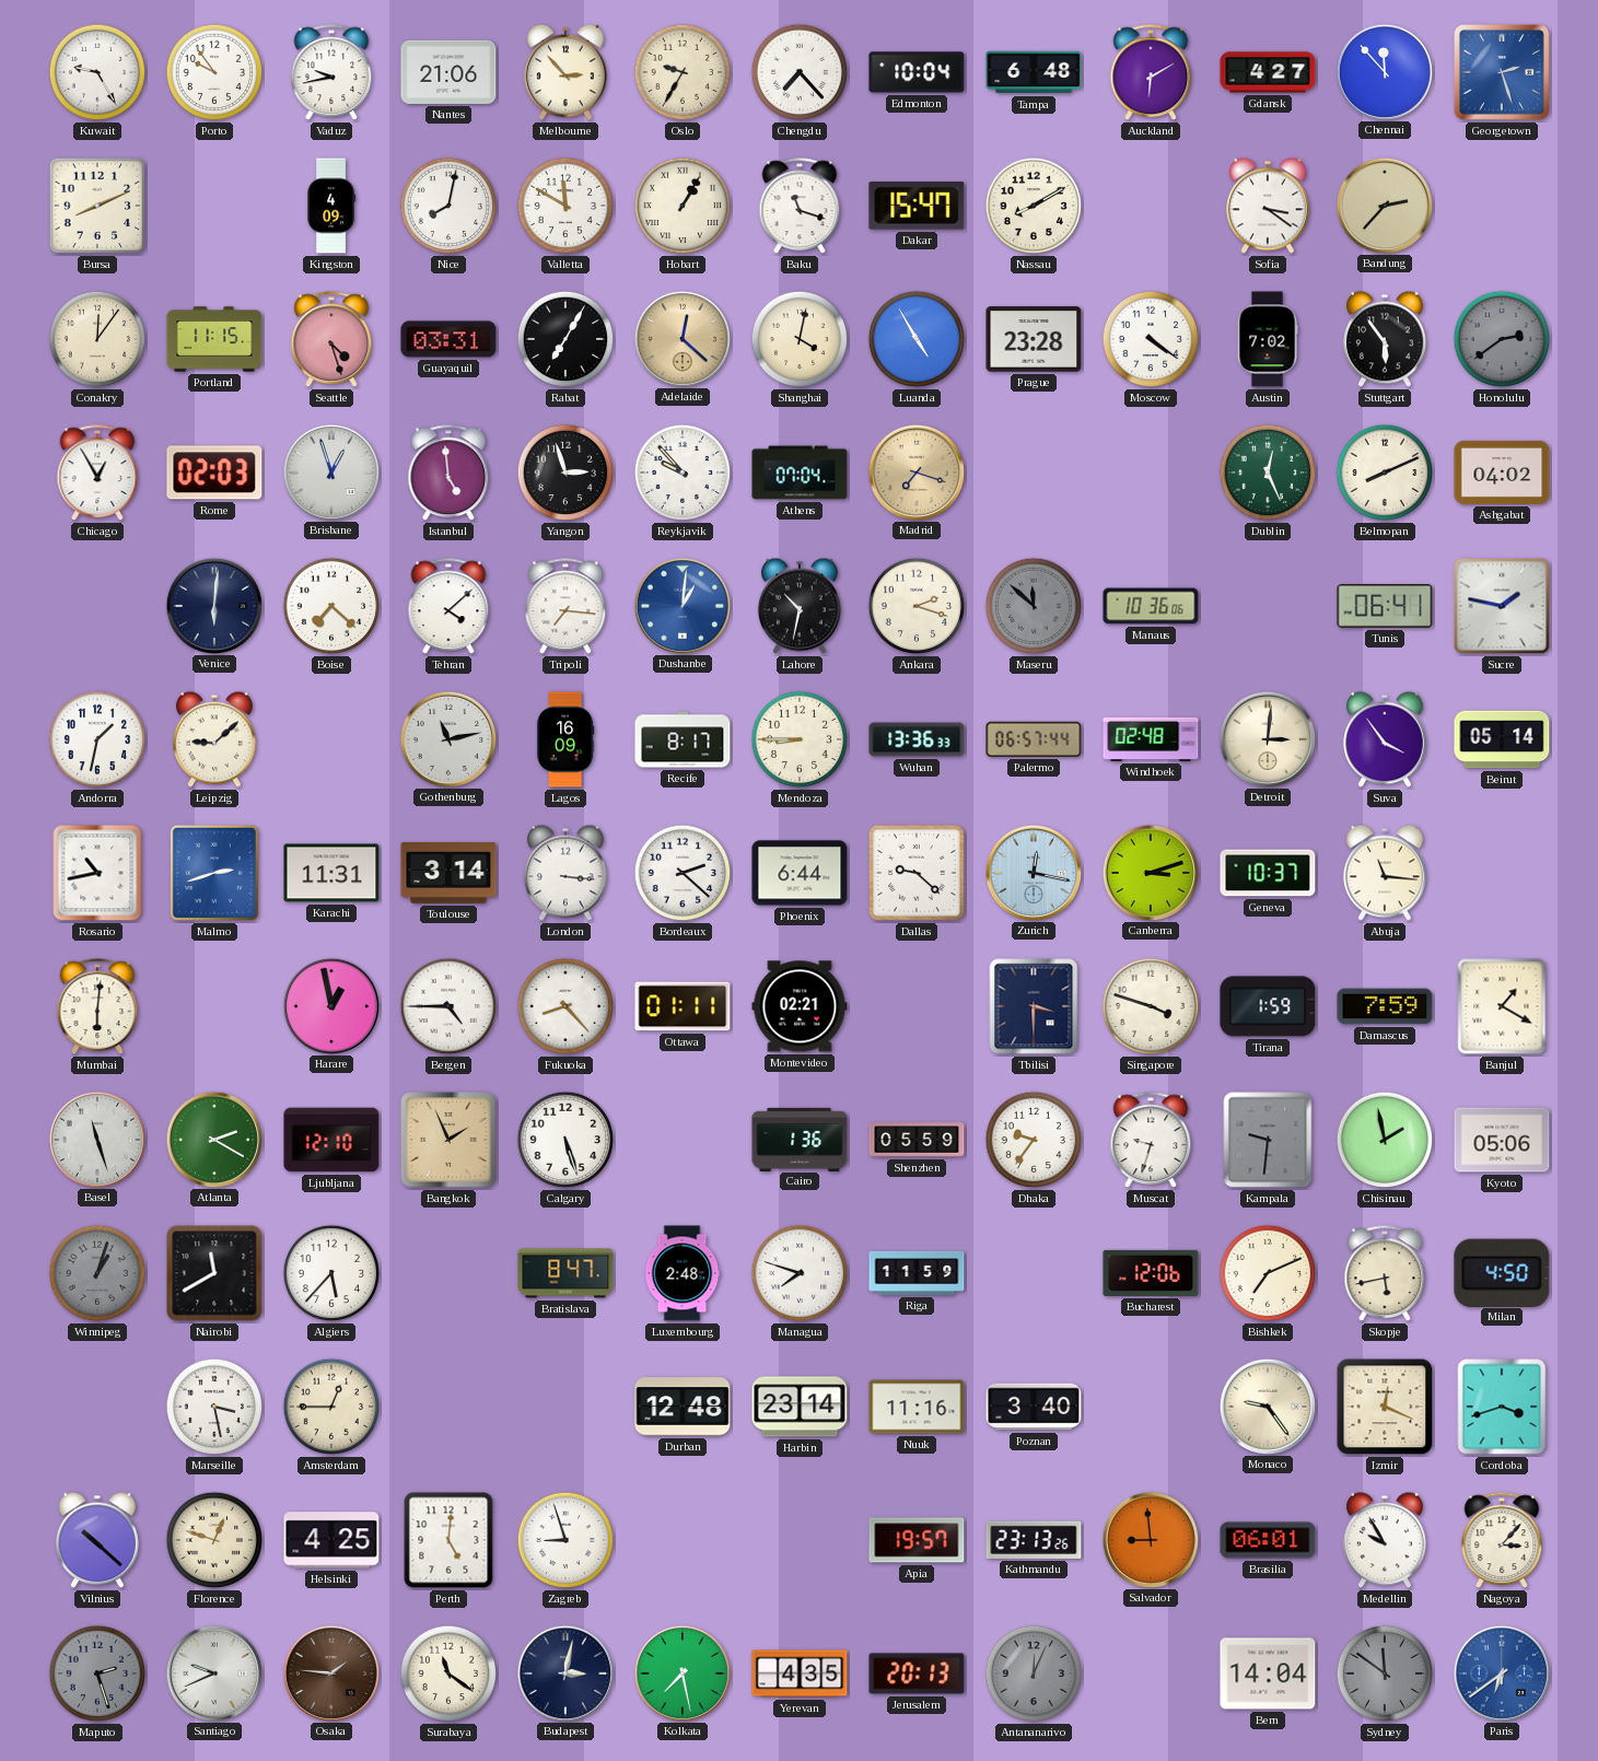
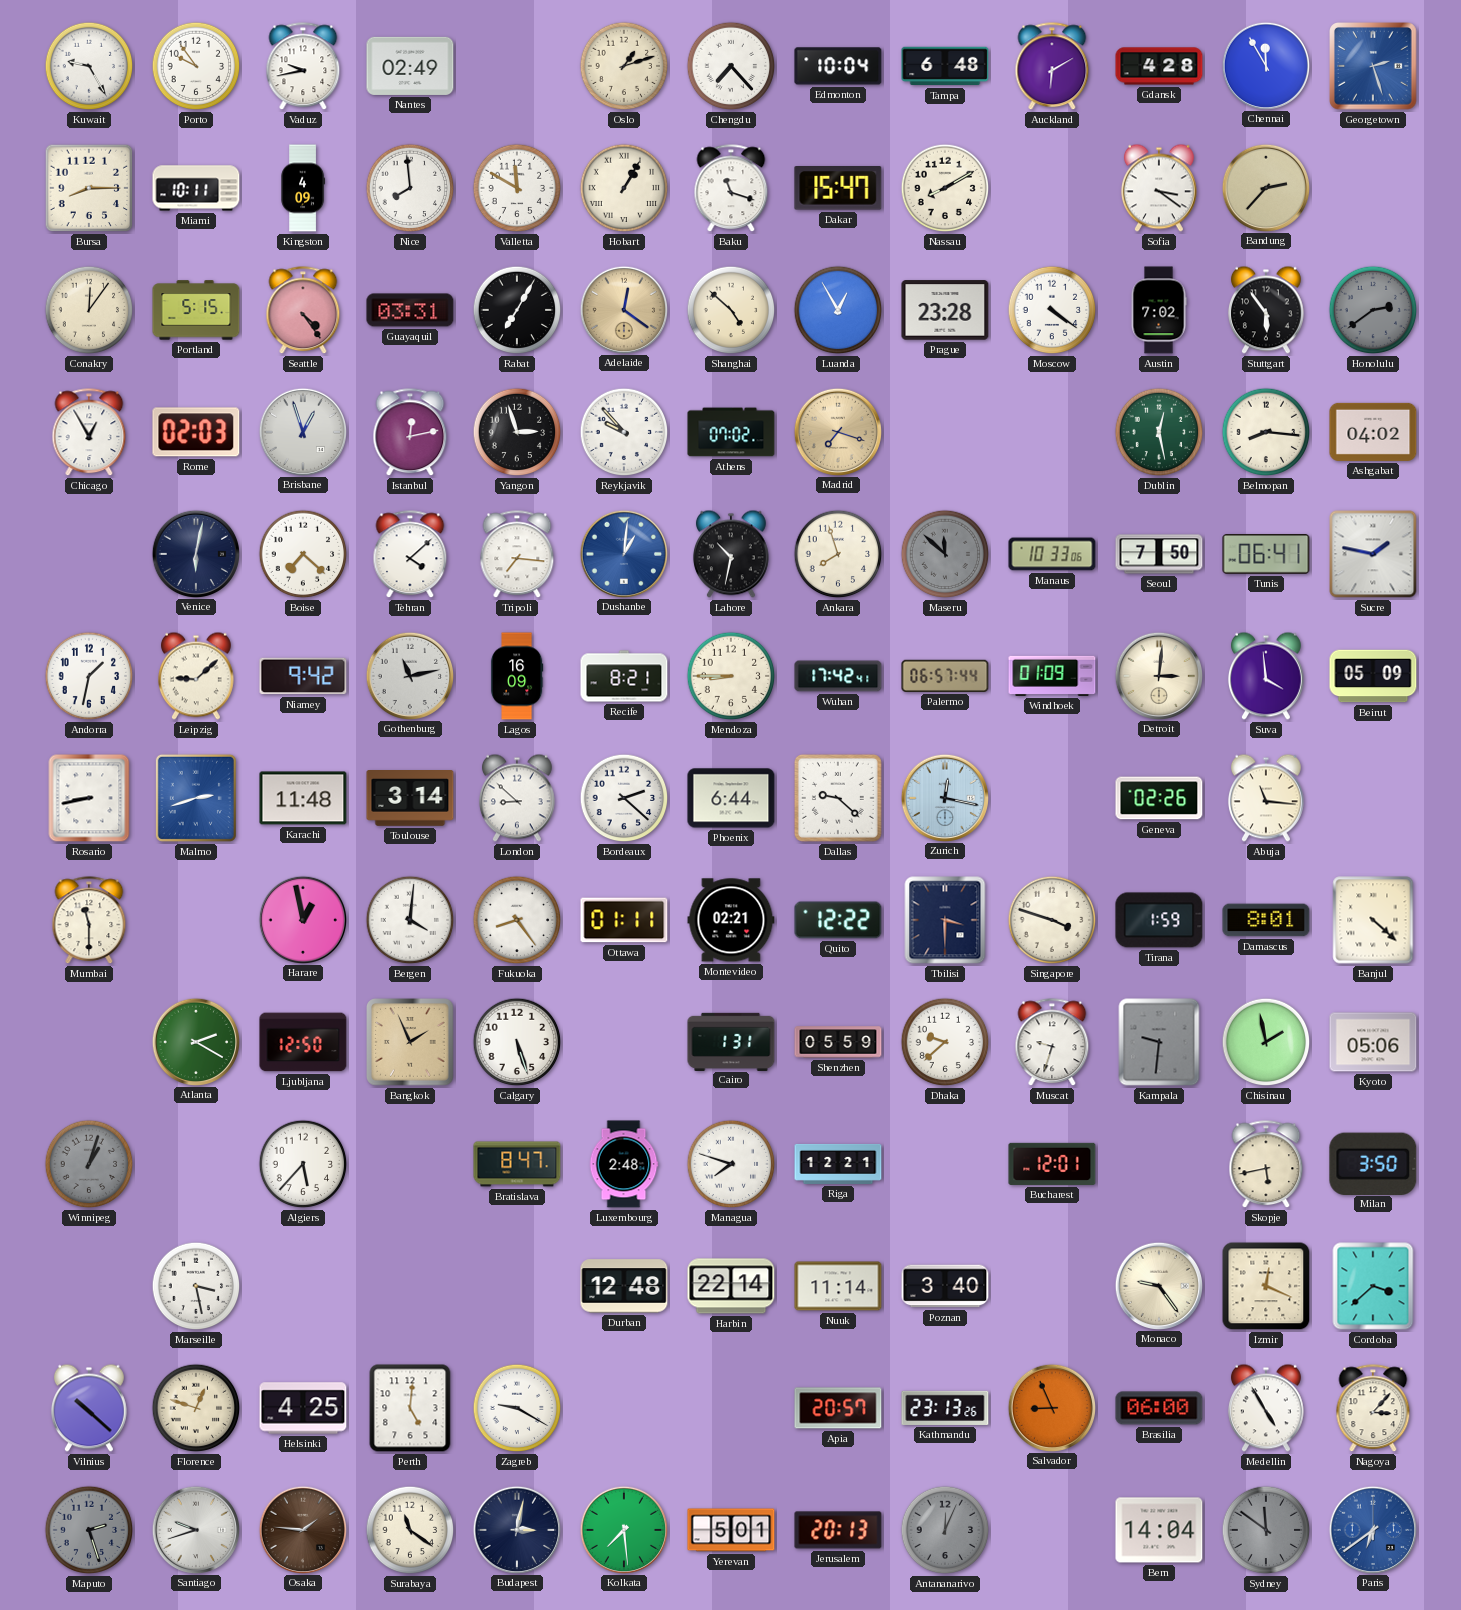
Nantes: 21:06 -> 02:49 (410, 66)
Melbourne: 2:53 -> none (565, 72)
Oslo: 9:35 -> 1:12 (624, 66)
Gdansk: 4:27 -> 4:28 (1159, 66)
Chennai: 11:53 -> 11:55 (1265, 65)
Bursa: 8:11 -> 8:15 (89, 188)
Miami: none -> 10:11 (196, 188)
Nice: 8:02 -> 7:59 (410, 188)
Portland: 11:15 -> 5:15 (196, 310)
Seattle: 4:27 -> 4:24 (303, 311)
Adelaide: 12:22 -> 12:21 (623, 309)
Shanghai: 4:02 -> 4:52 (731, 310)
Luanda: 4:55 -> 12:55 (838, 310)
Istanbul: 4:59 -> 12:13 (410, 433)
Athens: 07:04 -> 07:02 (731, 432)
Dublin: 12:26 -> 12:28 (1159, 432)
Belmopan: 8:11 -> 8:16 (1266, 432)
Venice: 6:01 -> 6:02 (195, 553)
Ankara: 2:18 -> 7:57 (838, 554)
Manaus: 10:36 -> 10:33 (1052, 554)
Seoul: none -> 7:50 (1159, 554)
Niamey: none -> 9:42 (303, 676)
Recife: 8:17 -> 8:21 (624, 676)
Wuhan: 13:36 -> 17:42 (838, 676)
Windhoek: 02:48 -> 01:09 (1052, 676)
Suva: 3:54 -> 3:59 (1266, 676)
Beirut: 05:14 -> 05:09 (1373, 676)
Rosario: 10:43 -> 8:43 (89, 798)
Karachi: 11:31 -> 11:48 (303, 798)
London: 3:16 -> 8:52 (517, 798)
Canberra: 3:12 -> none (1150, 872)
Geneva: 10:37 -> 02:26 (1159, 798)
Mumbai: 6:01 -> 11:30 (89, 921)
Bergen: 4:45 -> 4:01 (410, 920)
Fukuoka: 8:23 -> 8:24 (517, 920)
Quito: none -> 12:22 (838, 920)
Damascus: 7:59 -> 8:01 (1266, 920)
Banjul: 1:20 -> 4:22 (1373, 920)
Basel: 11:27 -> none (96, 1139)
Ljubljana: 12:10 -> 12:50 (303, 1042)
Cairo: 1:36 -> 1:31 (731, 1041)
Dhaka: 9:36 -> 9:38 (945, 1042)
Nairobi: 11:40 -> none (214, 1273)
Riga: 11:59 -> 12:21 (838, 1164)
Bucharest: 12:06 -> 12:01 (1052, 1164)
Bishkek: 7:11 -> none (1268, 1273)
Milan: 4:50 -> 3:50 (1373, 1163)
Amsterdam: 12:45 -> none (331, 1407)
Harbin: 23:14 -> 22:14 (731, 1286)
Nuuk: 11:16 -> 11:14 (838, 1286)
Cordoba: 3:42 -> 3:38 (1373, 1286)
Zagreb: 8:57 -> 9:20 (517, 1408)
Apia: 19:57 -> 20:57 (838, 1408)
Salvador: 8:59 -> 8:56 (1051, 1407)
Brasilia: 06:01 -> 06:00 (1159, 1408)
Medellin: 9:55 -> 4:55 (1266, 1408)
Santiago: 9:41 -> 9:42 (195, 1529)
Kolkata: 7:28 -> 7:29 (623, 1529)
Yerevan: 4:35 -> 5:01 (731, 1530)
